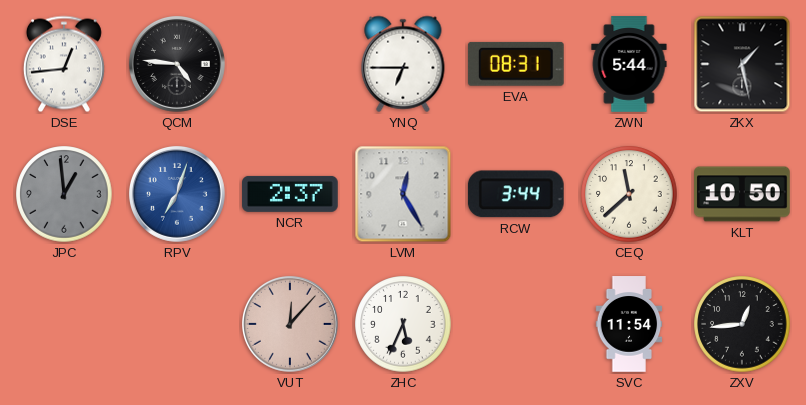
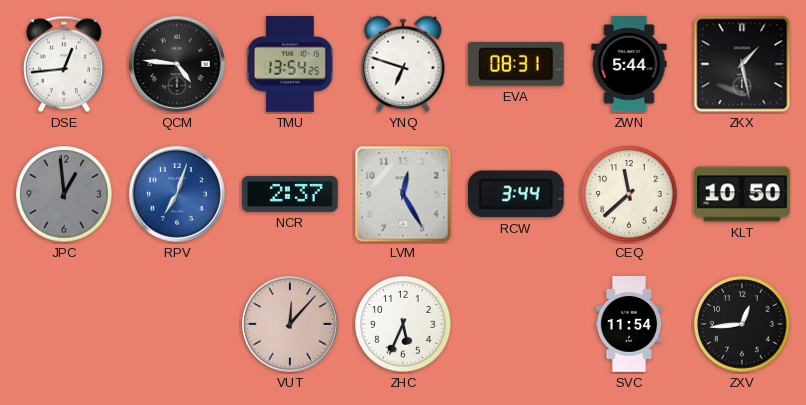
TMU: none -> 13:54 (290, 64)
YNQ: 6:45 -> 6:48 (403, 64)
